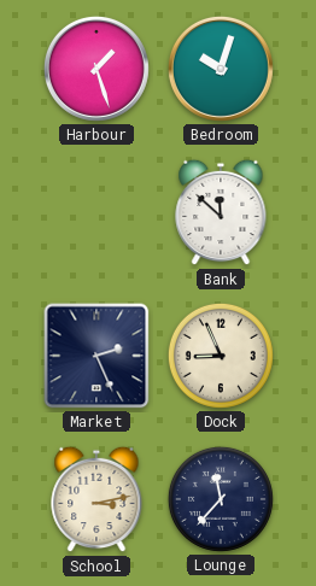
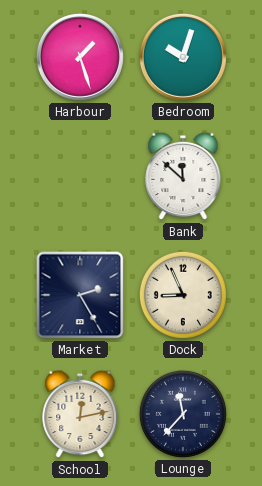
Market: 2:26 -> 2:25 (80, 295)
School: 3:13 -> 12:13 (80, 414)
